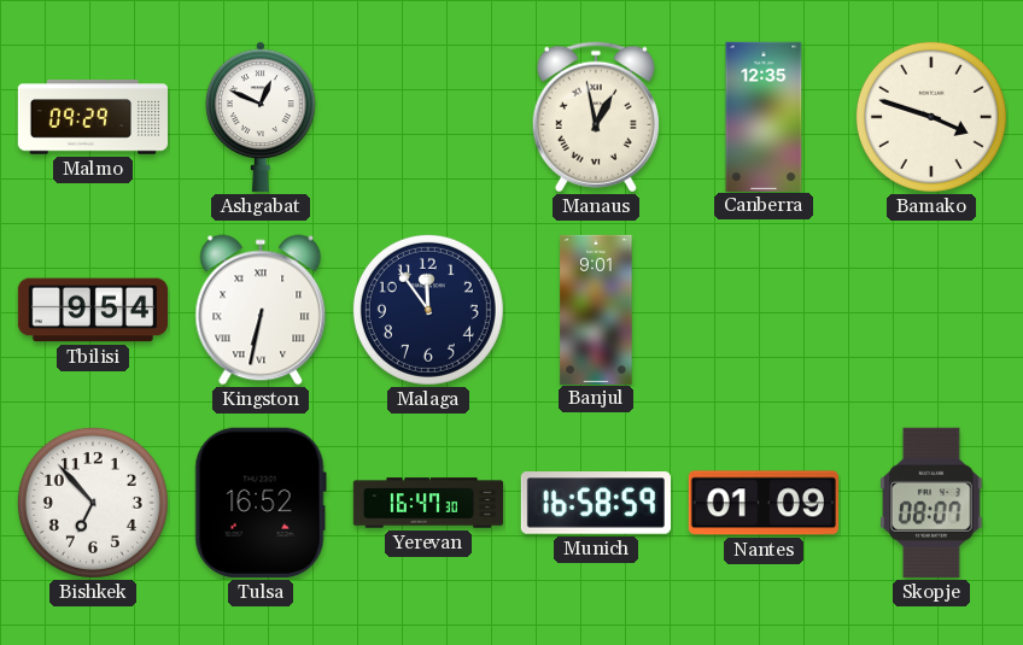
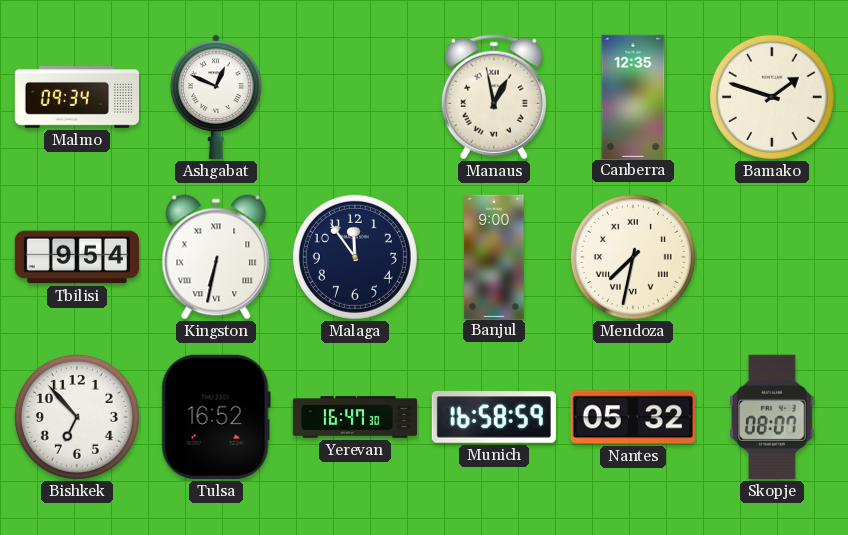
Malmo: 09:29 -> 09:34 (76, 97)
Bamako: 3:48 -> 1:48 (772, 97)
Banjul: 9:01 -> 9:00 (494, 256)
Mendoza: none -> 7:32 (633, 257)
Nantes: 01:09 -> 05:32 (633, 417)
